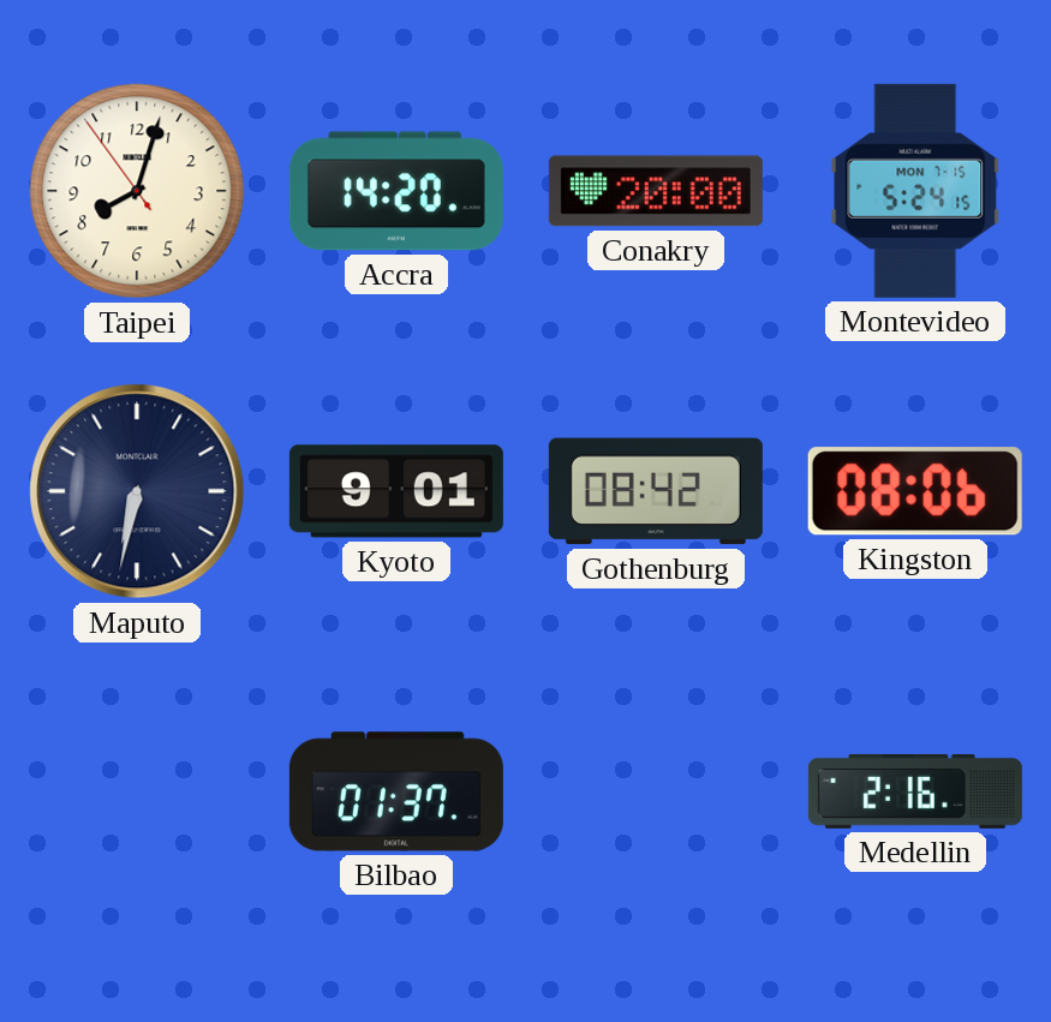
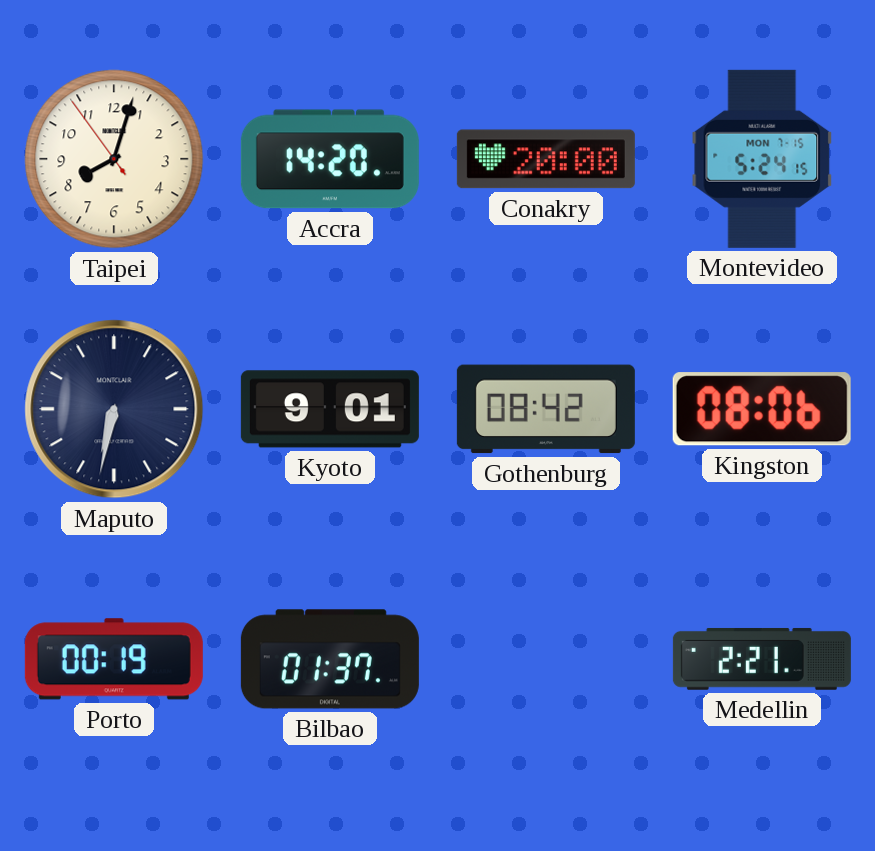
Porto: none -> 00:19 (114, 659)
Medellin: 2:16 -> 2:21 (762, 659)
